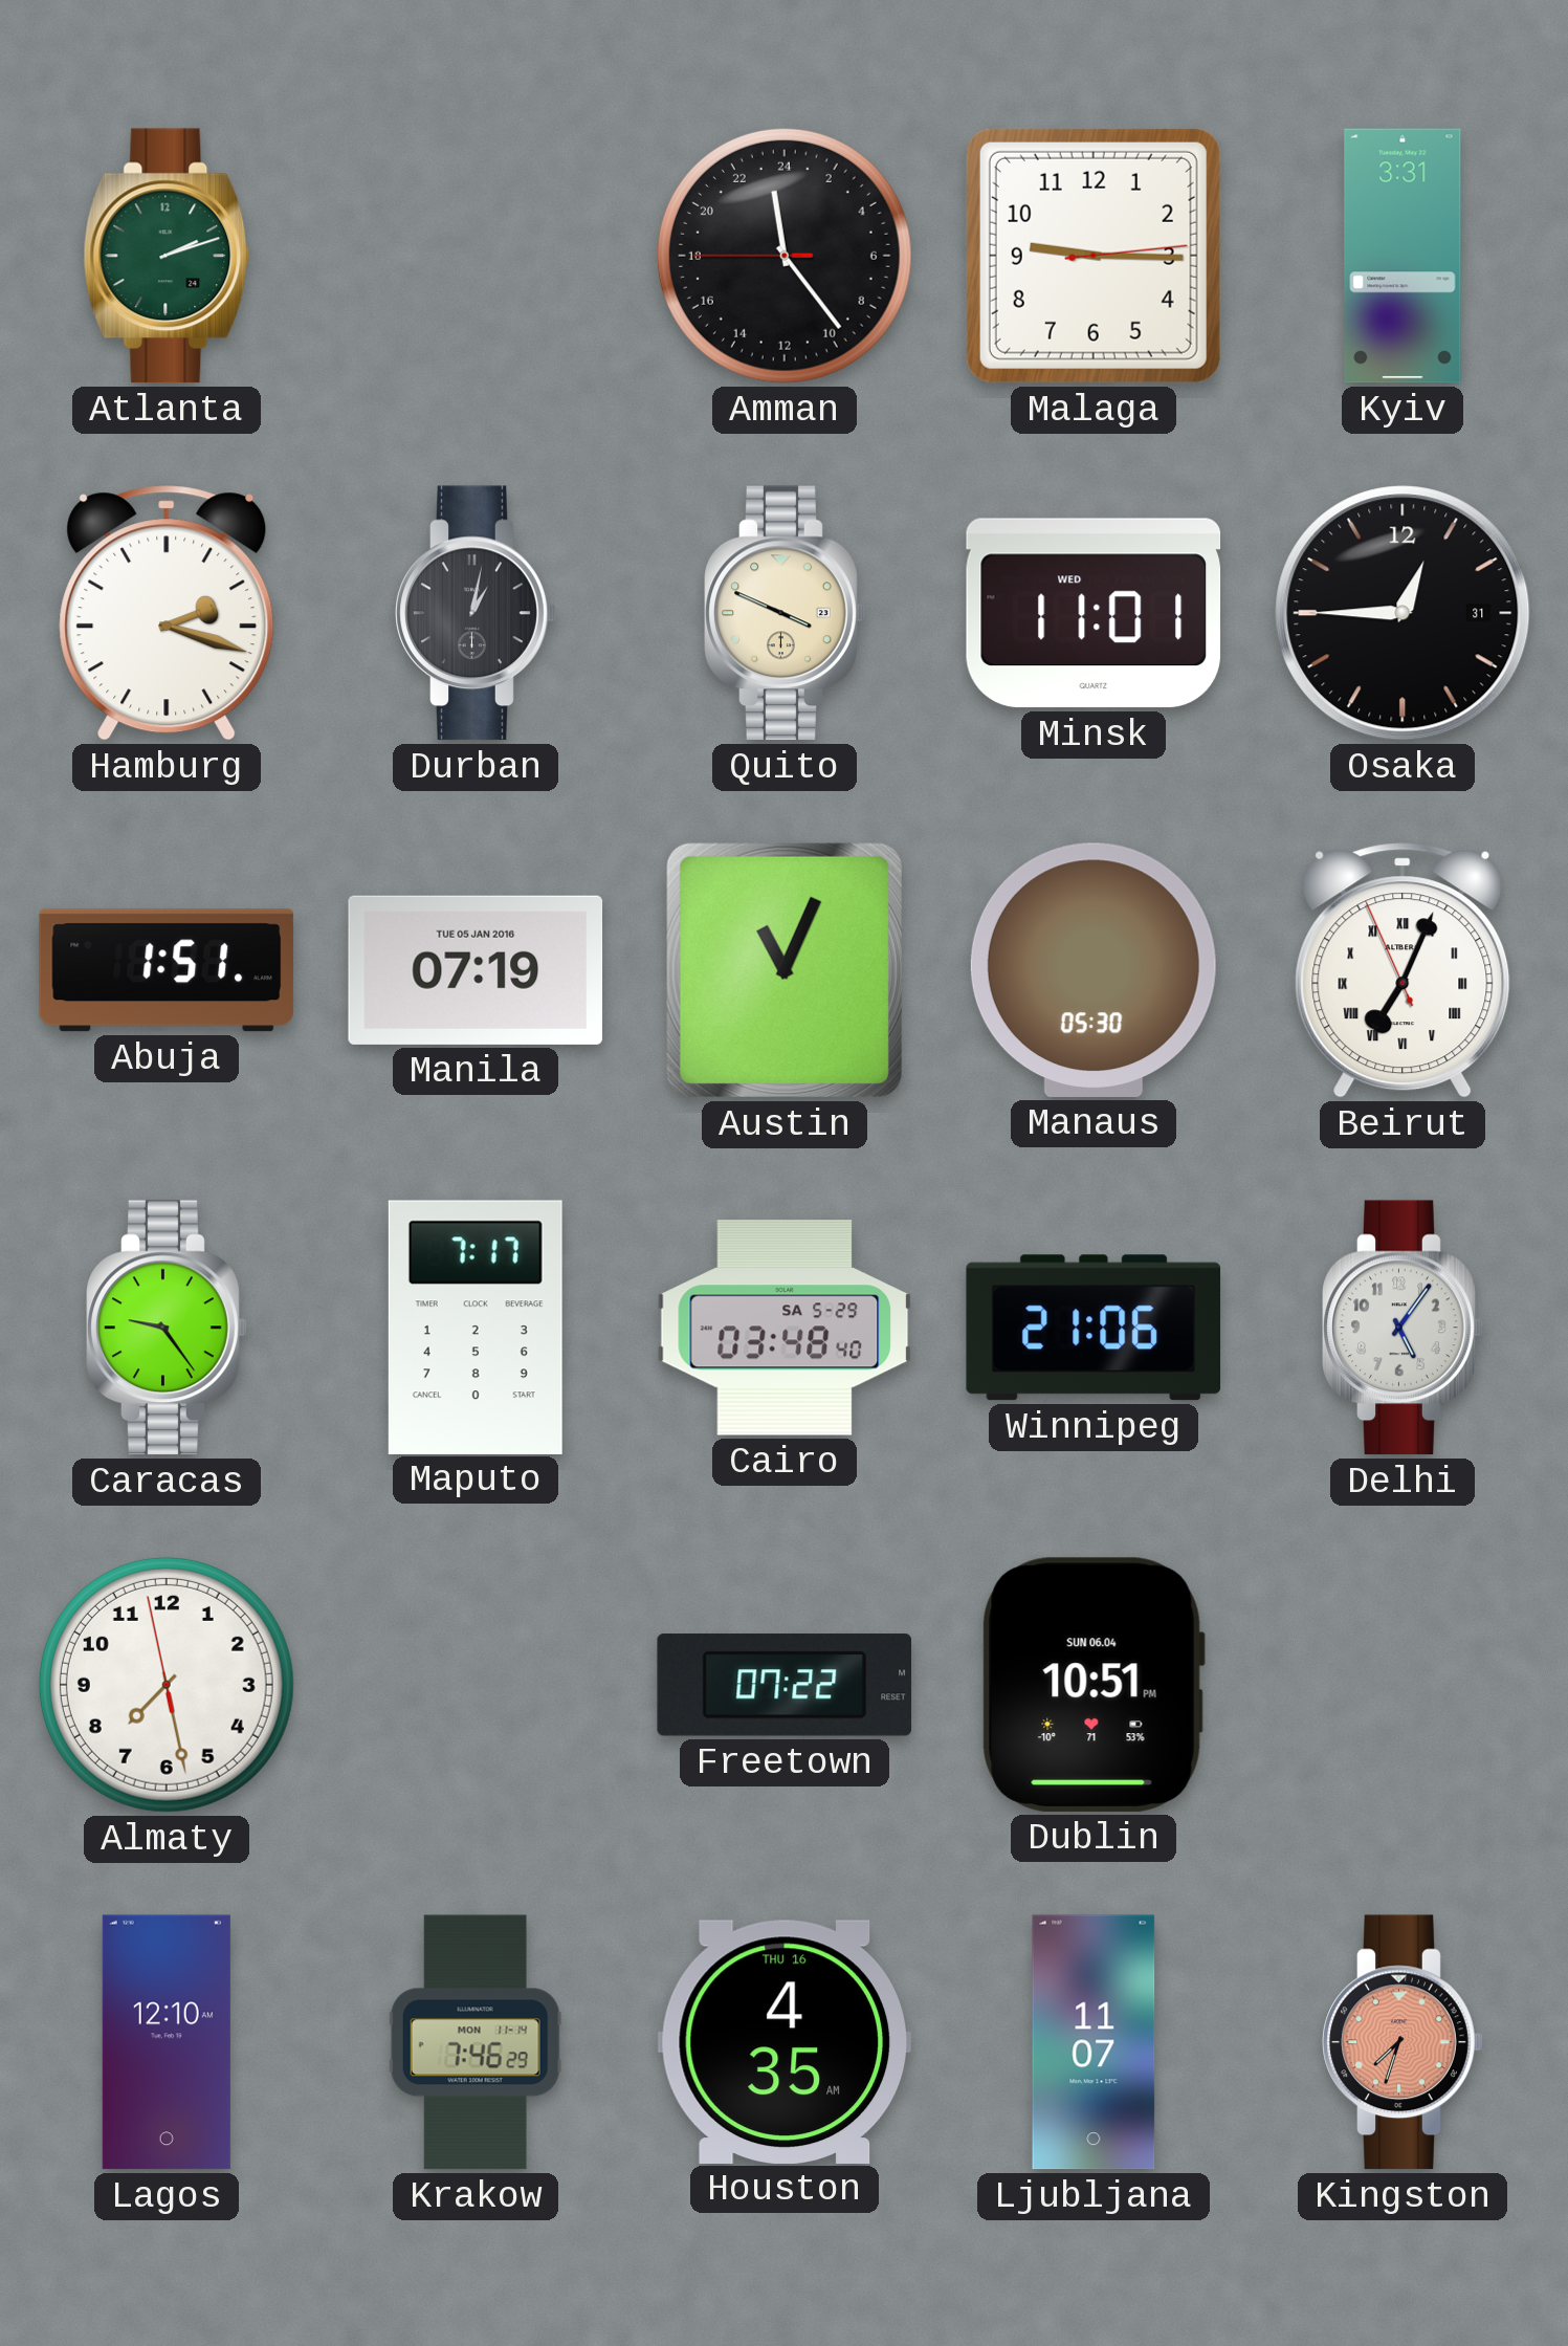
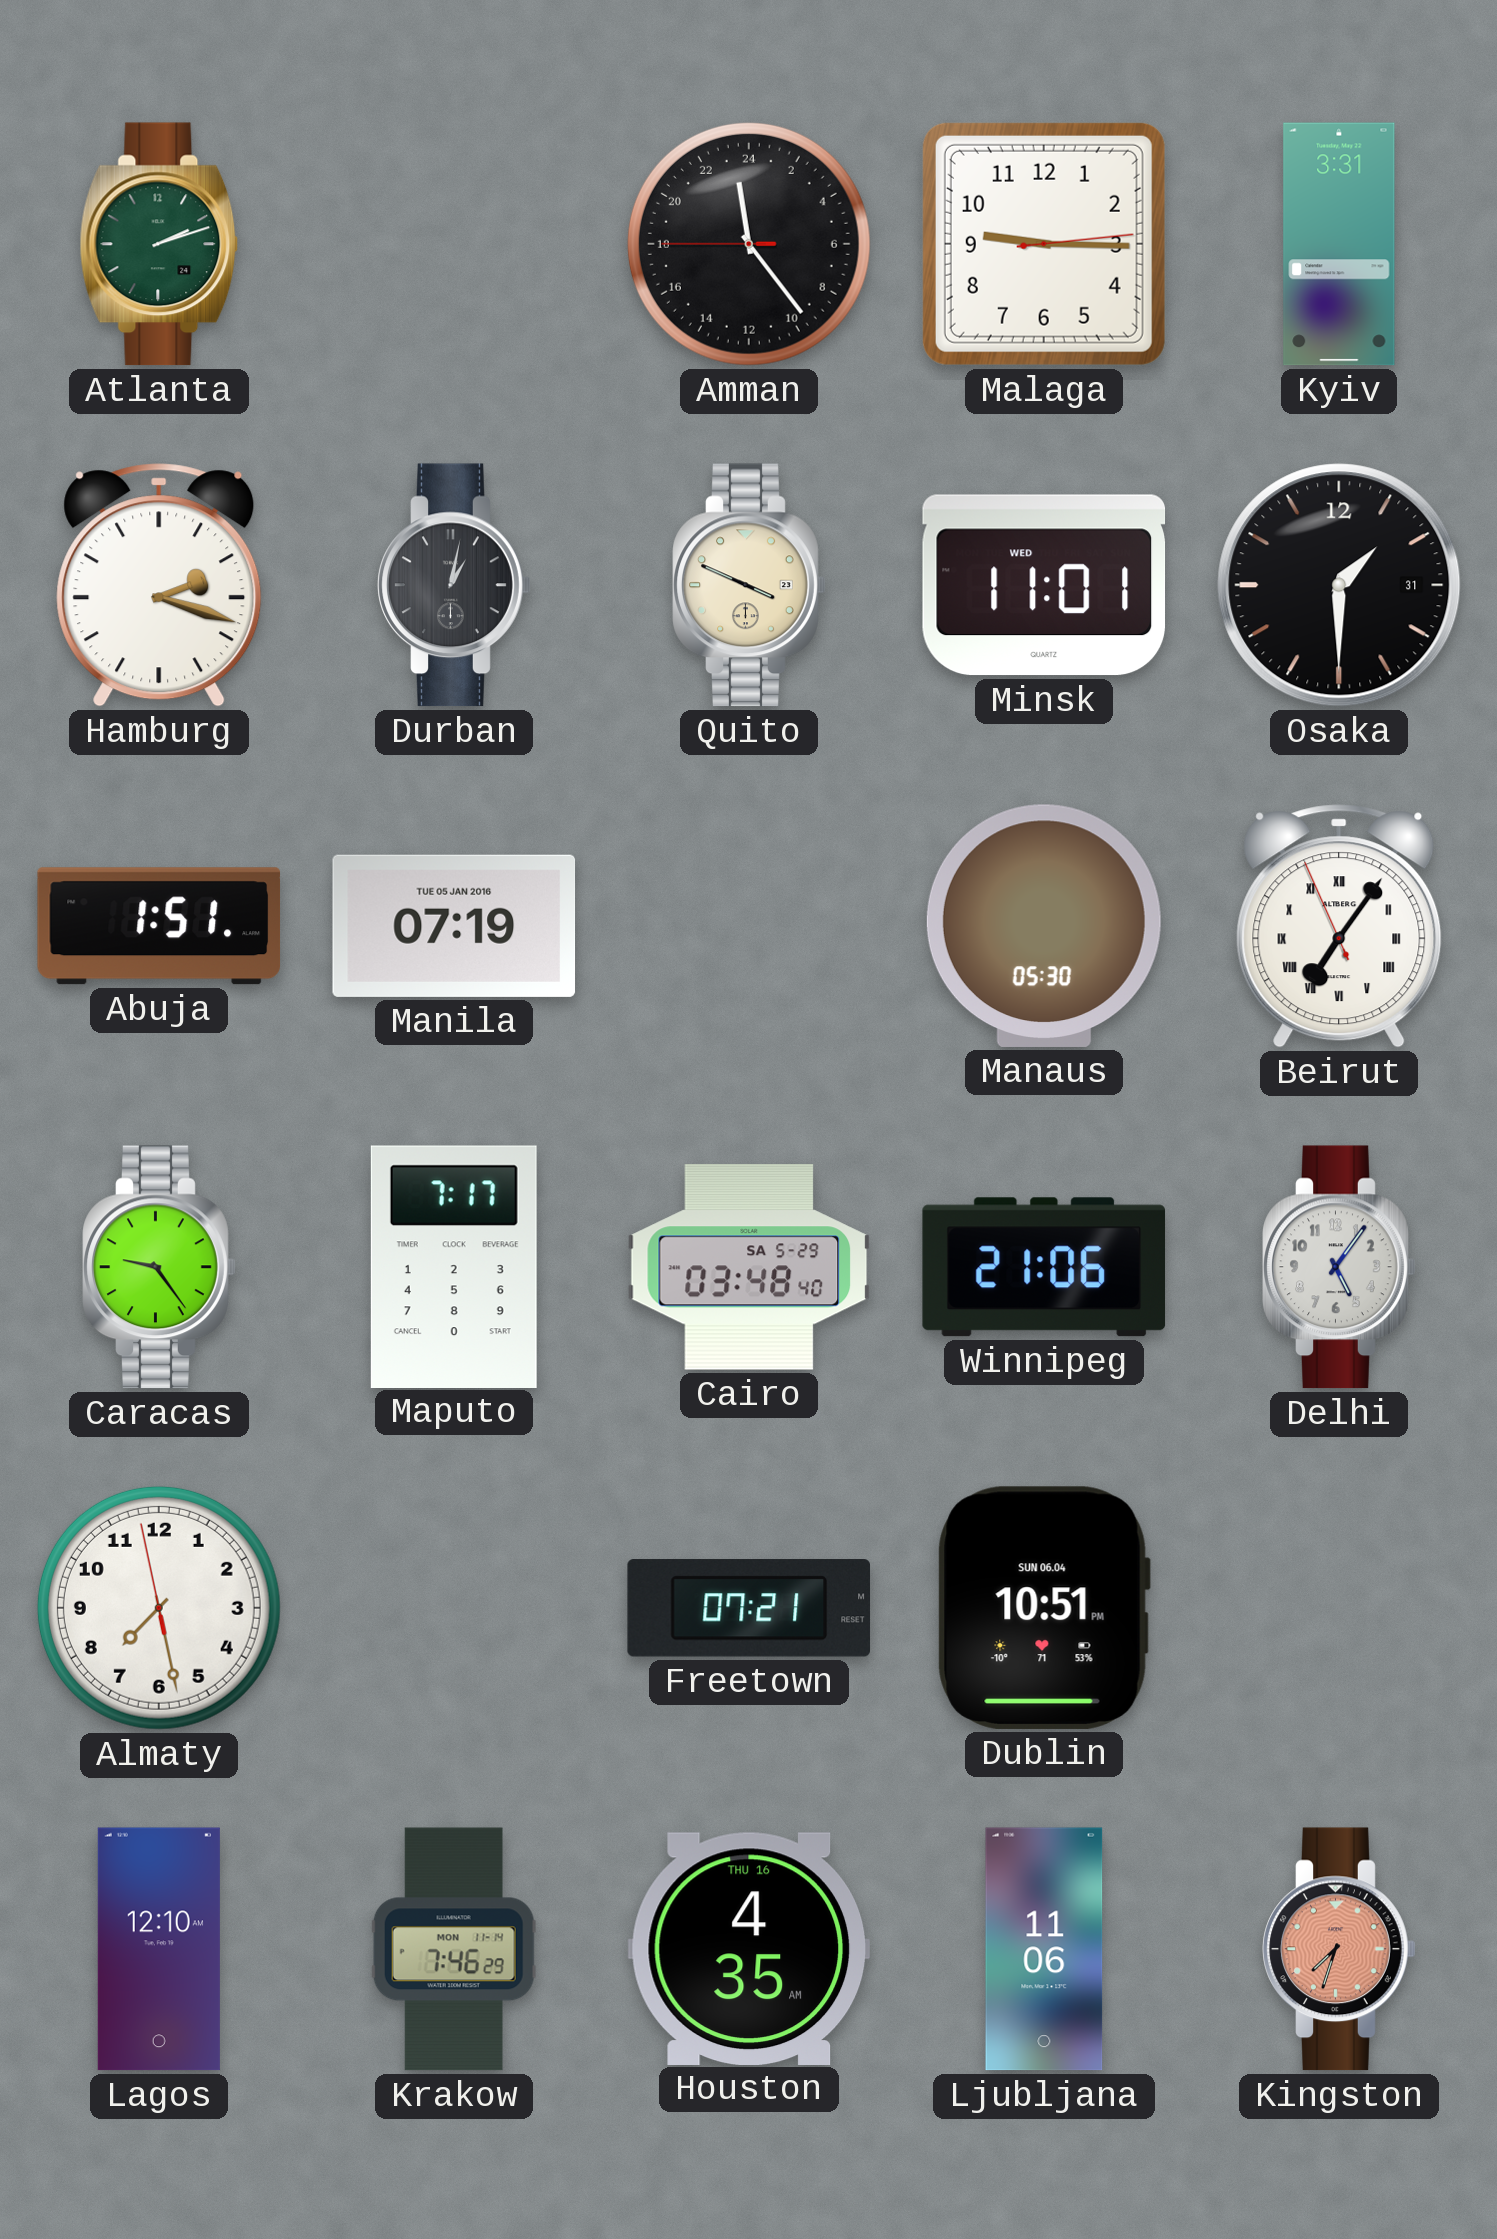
Osaka: 12:45 -> 1:30 (1339, 585)
Austin: 11:04 -> none (785, 970)
Beirut: 7:03 -> 7:05 (1339, 926)
Freetown: 07:22 -> 07:21 (749, 1608)
Ljubljana: 11:07 -> 11:06 (1044, 1949)
